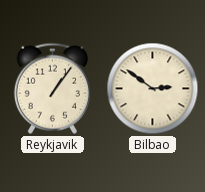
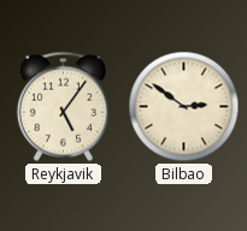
Reykjavik: 1:06 -> 5:06 (63, 106)
